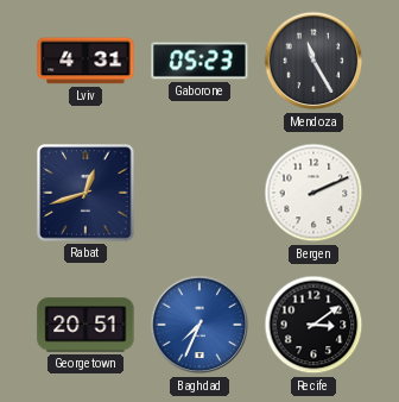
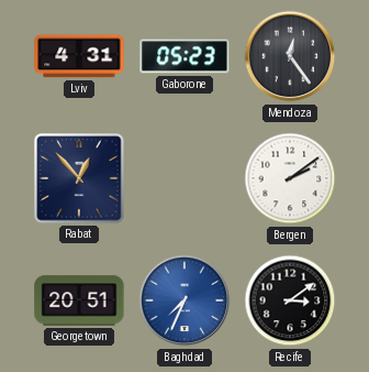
Mendoza: 11:25 -> 12:24 (290, 56)
Rabat: 12:42 -> 12:53 (79, 178)
Bergen: 2:11 -> 2:09 (290, 178)
